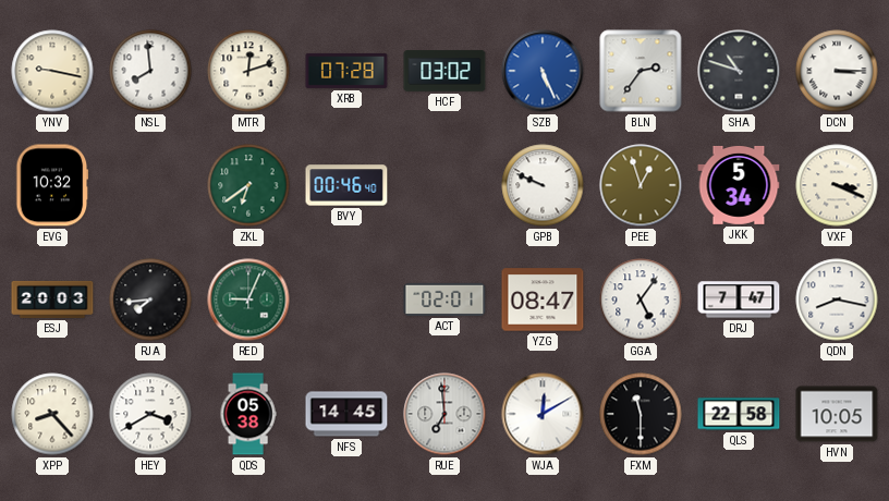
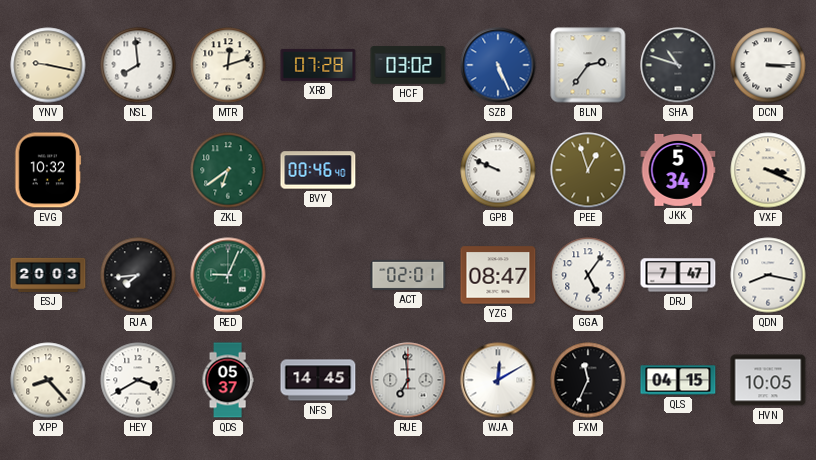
QDS: 05:38 -> 05:37 (228, 380)
FXM: 11:30 -> 11:34 (588, 380)
QLS: 22:58 -> 04:15 (678, 380)
